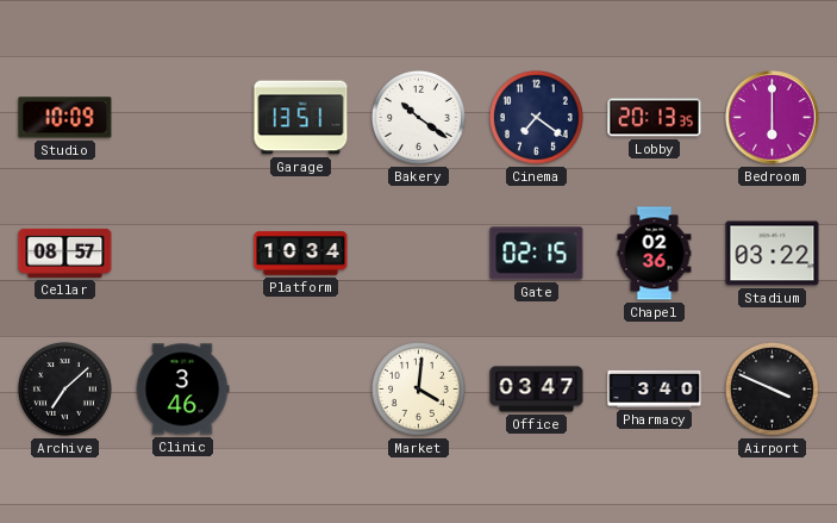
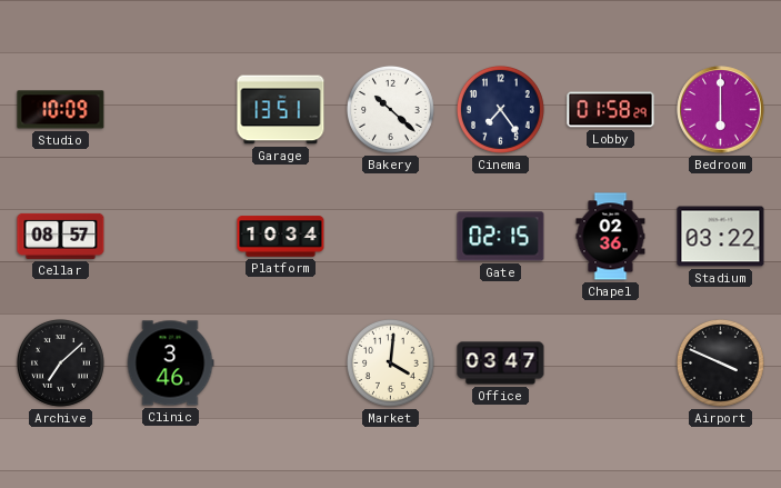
Bakery: 10:21 -> 10:22 (390, 109)
Cinema: 7:21 -> 7:24 (500, 109)
Lobby: 20:13 -> 01:58 (611, 110)
Pharmacy: 3:40 -> none (655, 388)
